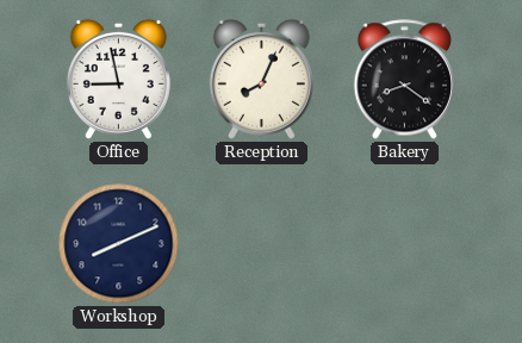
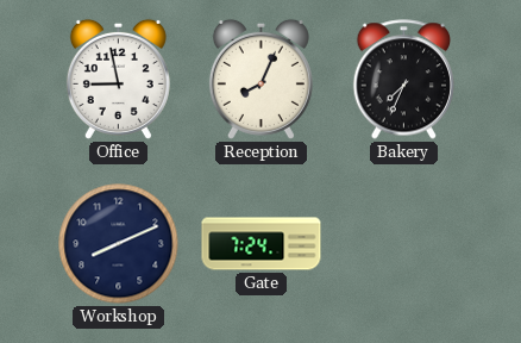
Bakery: 8:21 -> 7:34 (403, 80)
Gate: none -> 7:24 (262, 244)
